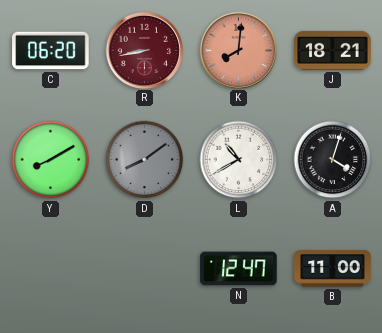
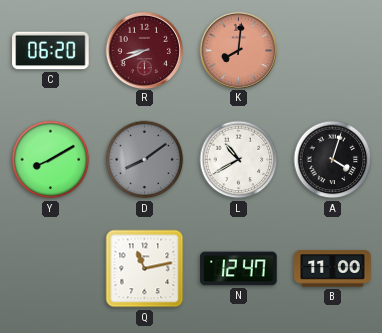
R: 8:43 -> 8:41 (144, 50)
J: 18:21 -> none (333, 50)
Q: none -> 11:13 (145, 269)
